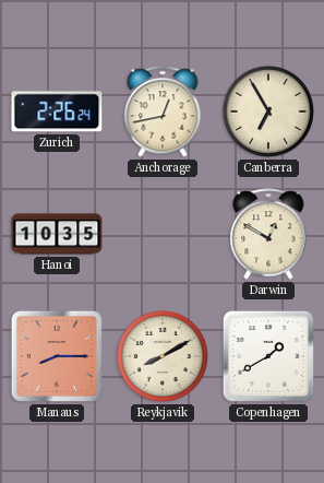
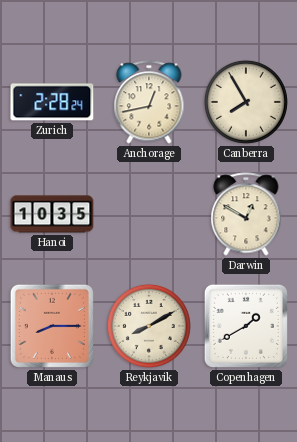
Zurich: 2:26 -> 2:28 (52, 102)
Canberra: 6:55 -> 7:55 (246, 102)
